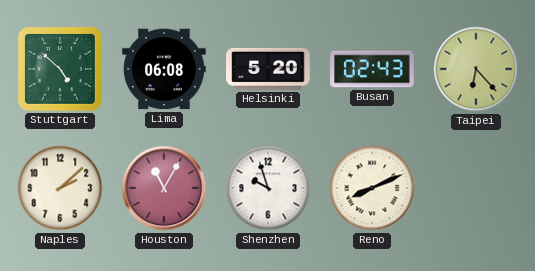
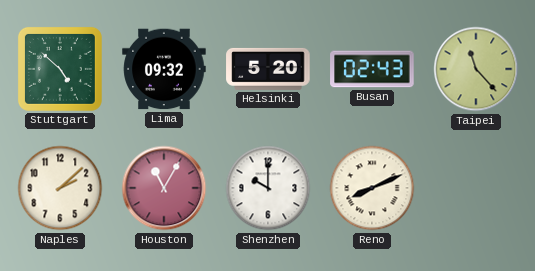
Lima: 06:08 -> 09:32 (164, 69)
Taipei: 6:23 -> 11:23 (476, 69)
Shenzhen: 9:57 -> 10:00 (268, 188)
